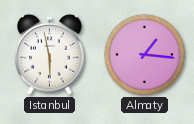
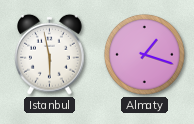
Almaty: 1:16 -> 1:18 (144, 54)
